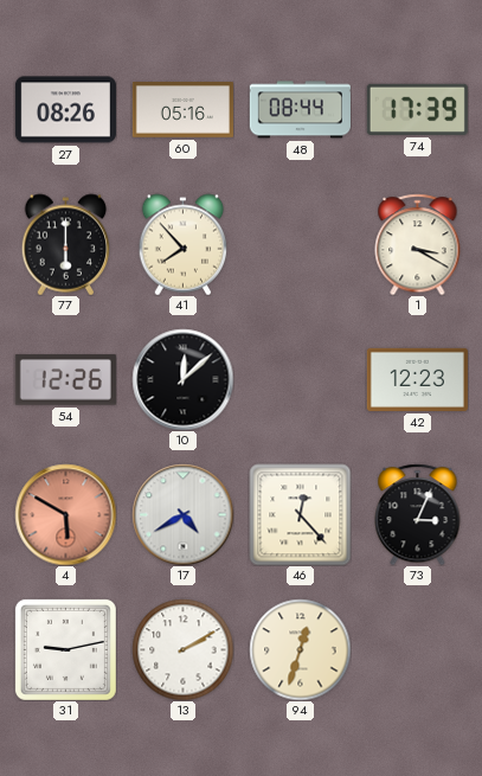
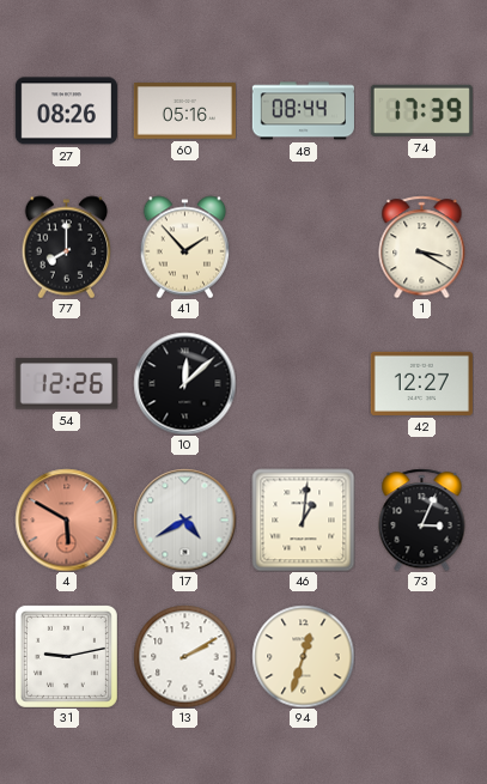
77: 6:00 -> 8:00 (67, 247)
41: 7:53 -> 1:53 (185, 247)
42: 12:23 -> 12:27 (421, 383)
46: 12:23 -> 1:01 (303, 519)
